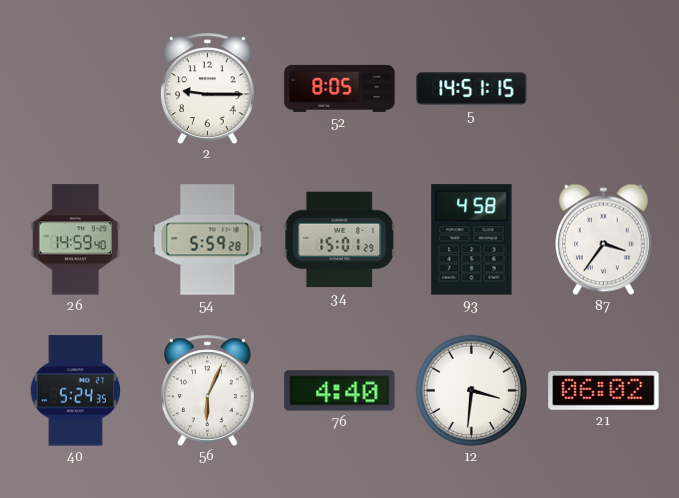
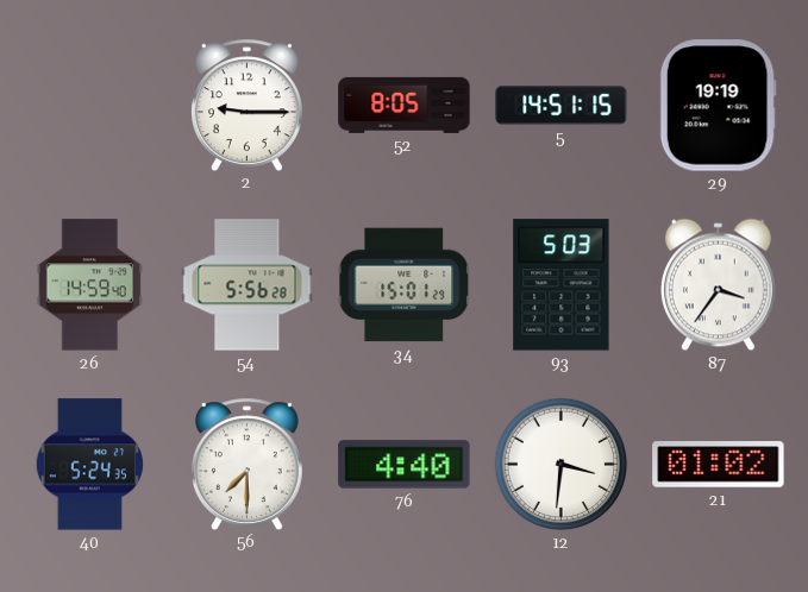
29: none -> 19:19 (718, 106)
54: 5:59 -> 5:56 (248, 285)
93: 4:58 -> 5:03 (562, 285)
56: 6:04 -> 7:30 (246, 464)
21: 06:02 -> 01:02 (719, 465)
